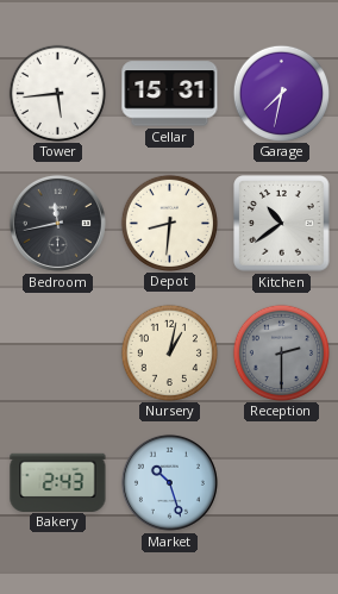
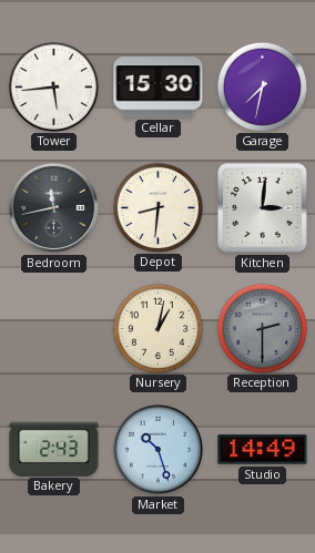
Cellar: 15:31 -> 15:30 (159, 88)
Kitchen: 10:39 -> 3:01 (263, 208)
Studio: none -> 14:49 (263, 450)
